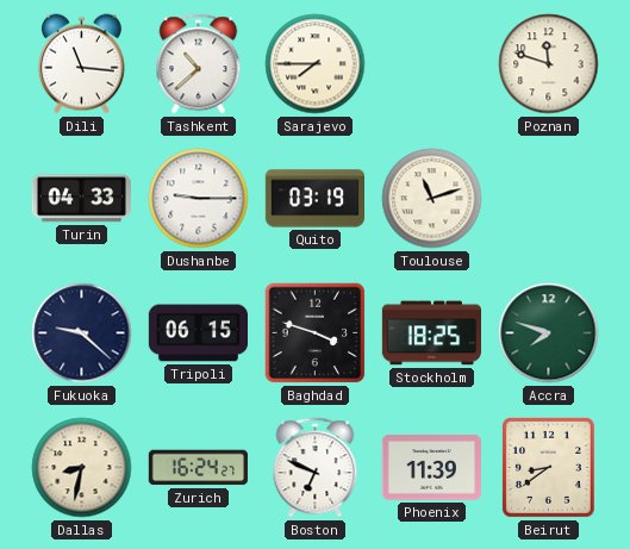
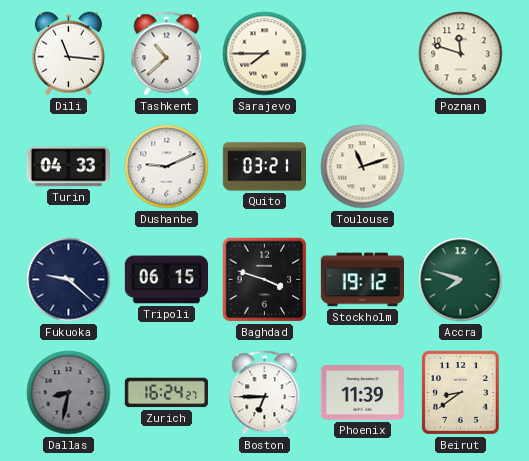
Dushanbe: 9:15 -> 9:11 (167, 167)
Quito: 03:19 -> 03:21 (265, 167)
Stockholm: 18:25 -> 19:12 (363, 280)
Dallas dial: cream -> grey (69, 393)
Boston: 6:49 -> 6:45 (265, 393)
